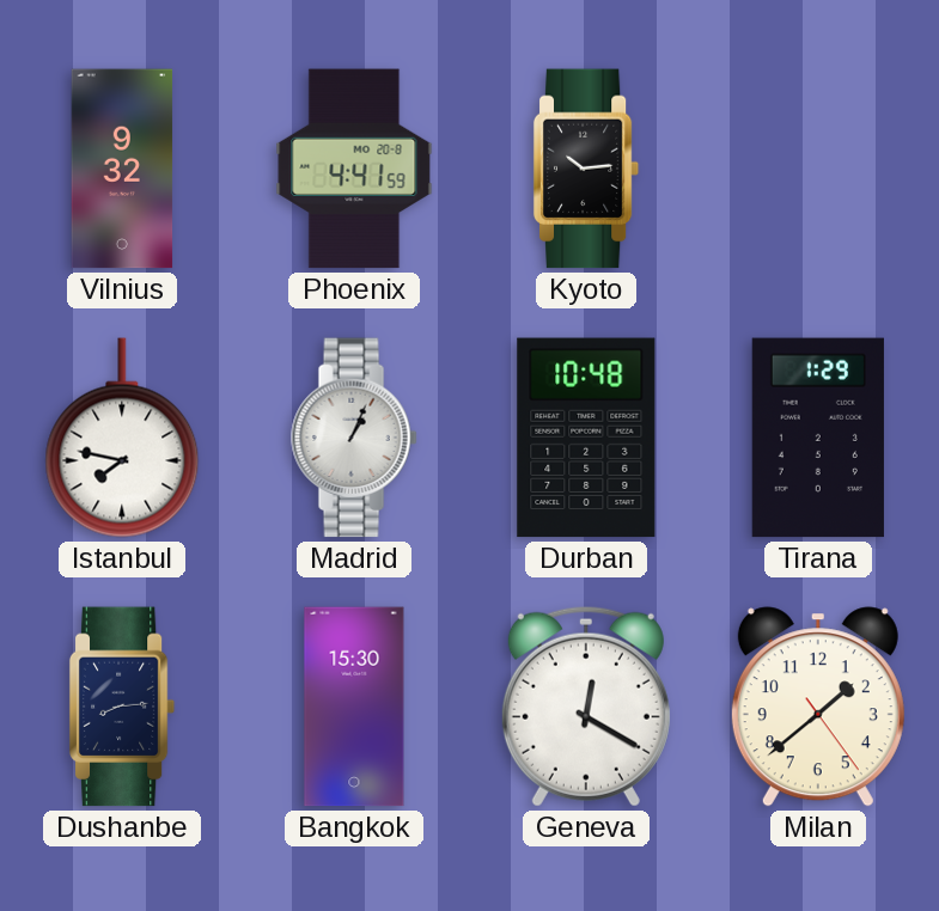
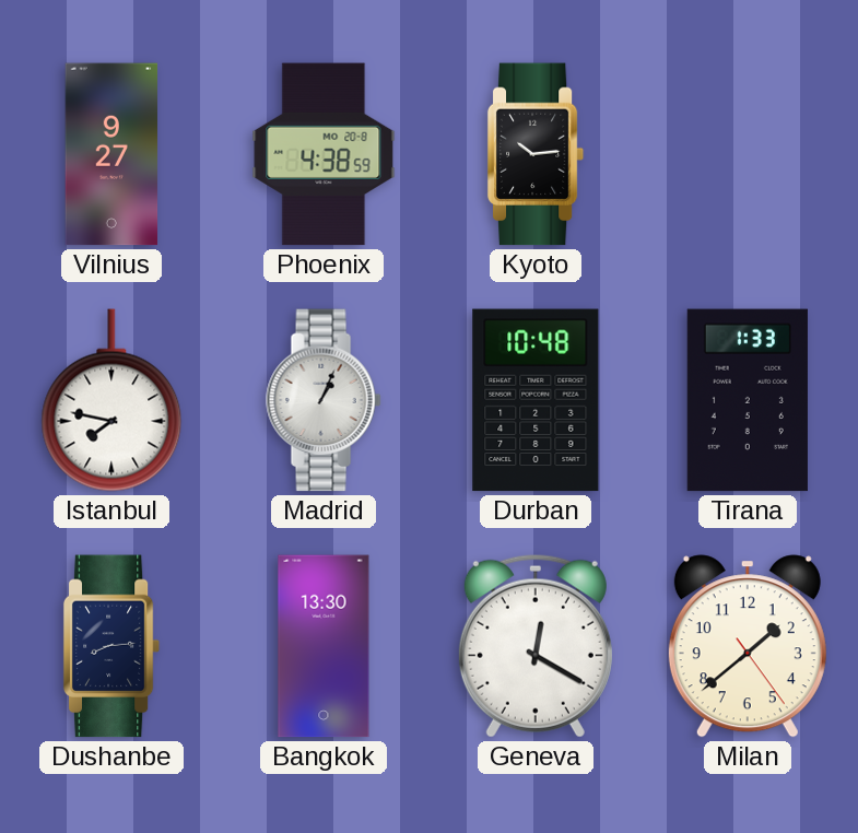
Vilnius: 9:32 -> 9:27 (111, 154)
Phoenix: 4:41 -> 4:38 (324, 154)
Tirana: 1:29 -> 1:33 (748, 400)
Bangkok: 15:30 -> 13:30 (324, 646)
